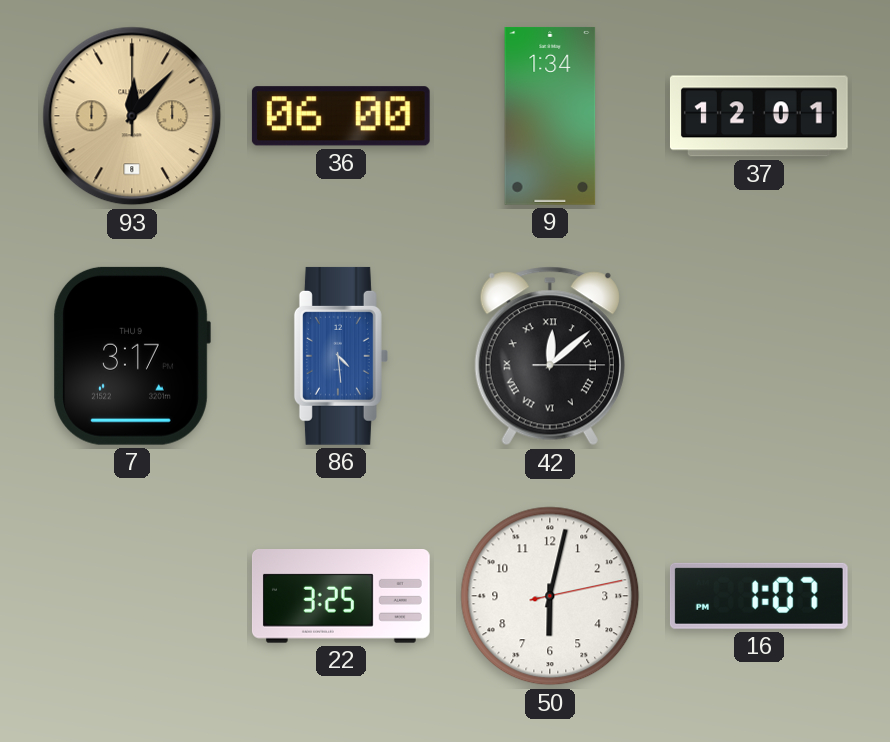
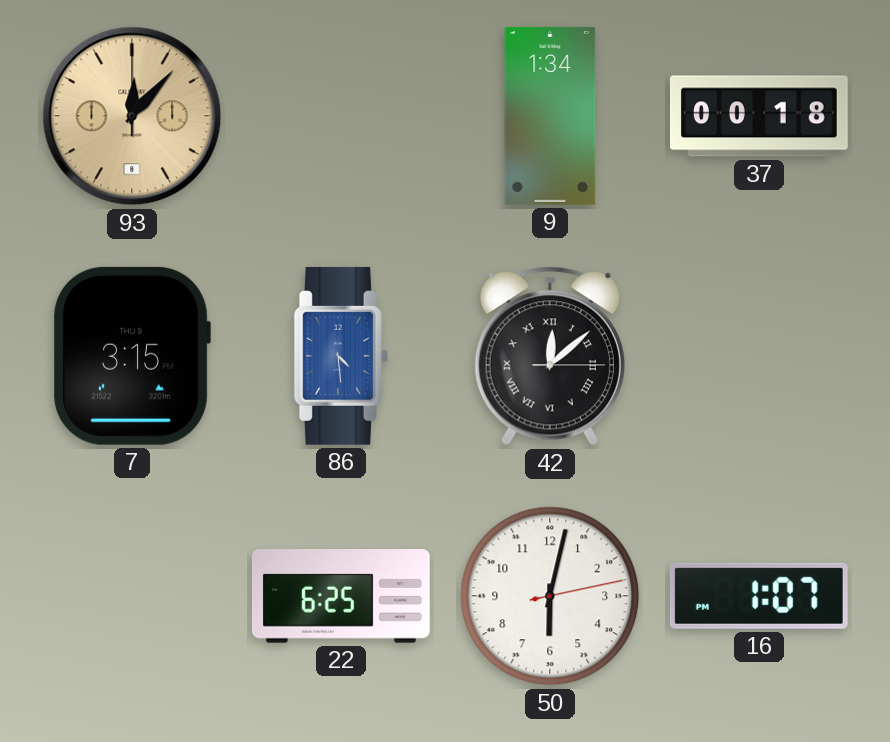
36: 06:00 -> none (341, 116)
37: 12:01 -> 00:18 (759, 116)
7: 3:17 -> 3:15 (132, 356)
22: 3:25 -> 6:25 (341, 597)
